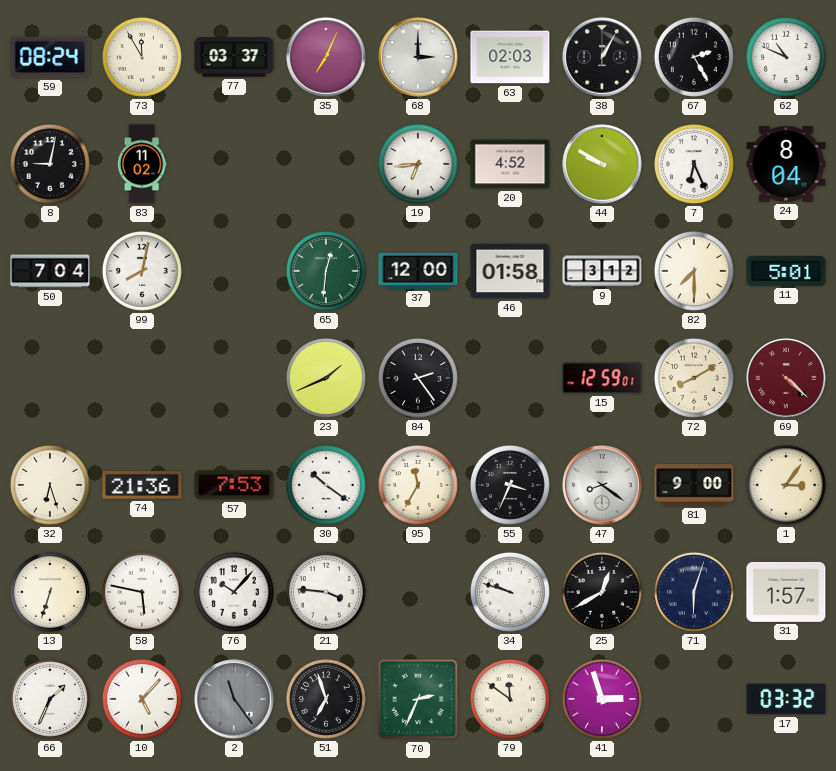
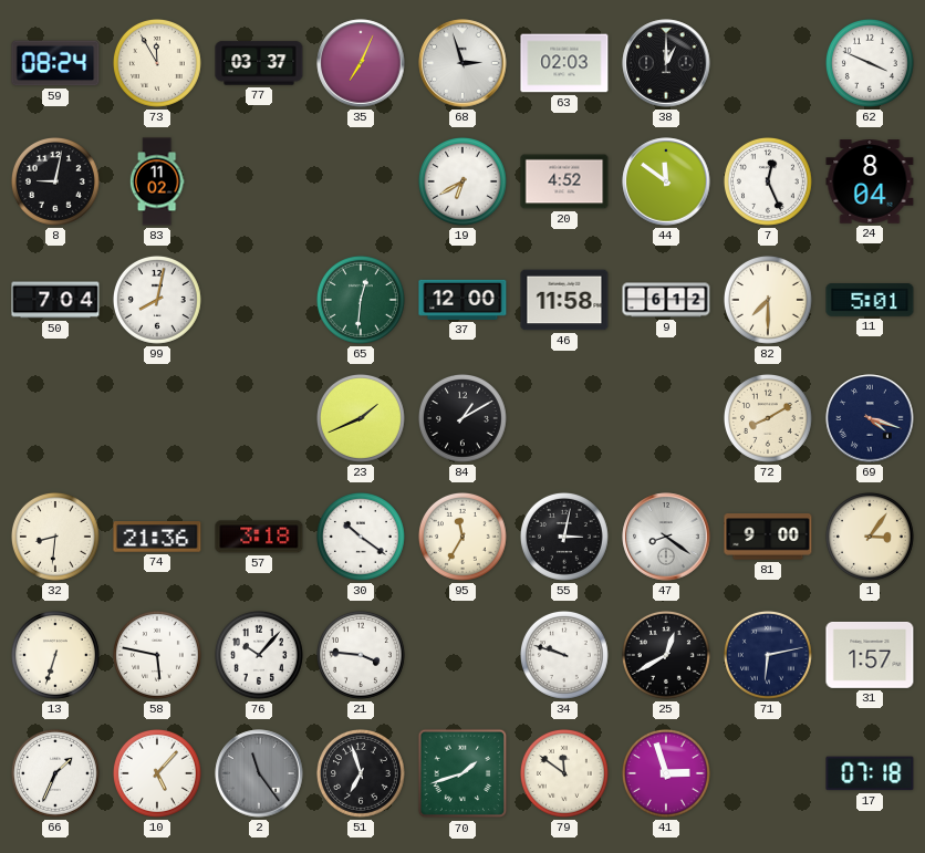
68: 3:00 -> 2:57 (462, 63)
38: 1:05 -> 1:00 (666, 63)
67: 2:25 -> none (694, 57)
62: 10:49 -> 3:49 (870, 63)
19: 6:44 -> 6:40 (462, 181)
44: 9:50 -> 11:51 (666, 181)
7: 6:26 -> 12:26 (768, 181)
46: 01:58 -> 11:58 (564, 300)
9: 3:12 -> 6:12 (666, 300)
84: 2:24 -> 1:10 (462, 418)
15: 12:59 -> none (602, 378)
69: 4:22 -> 4:18 (870, 418)
69 dial: burgundy -> navy (870, 418)
32: 6:27 -> 8:31 (55, 537)
57: 7:53 -> 3:18 (259, 537)
55: 3:34 -> 3:02 (564, 537)
71: 6:03 -> 6:13 (768, 655)
70: 2:34 -> 1:42 (462, 773)
17: 03:32 -> 07:18 (870, 773)
